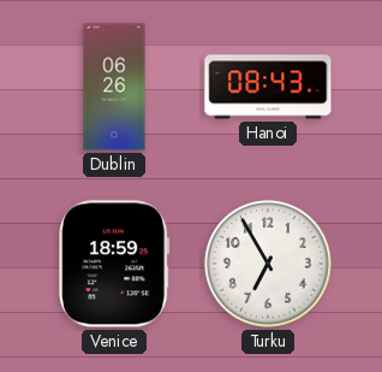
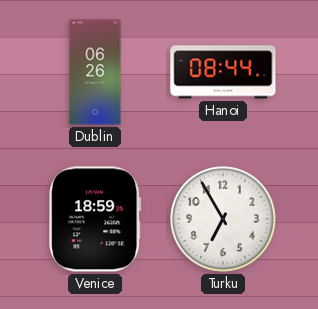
Hanoi: 08:43 -> 08:44 (223, 72)
